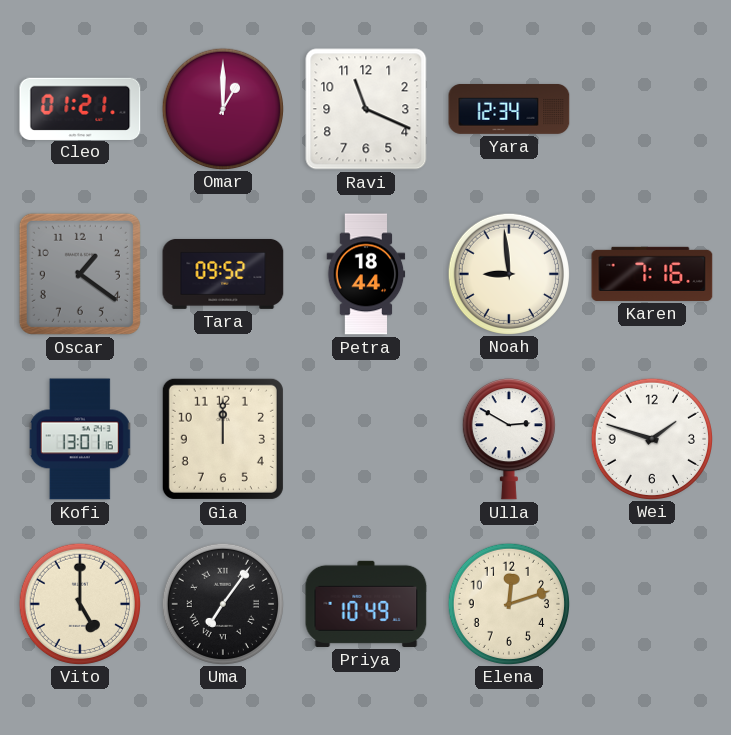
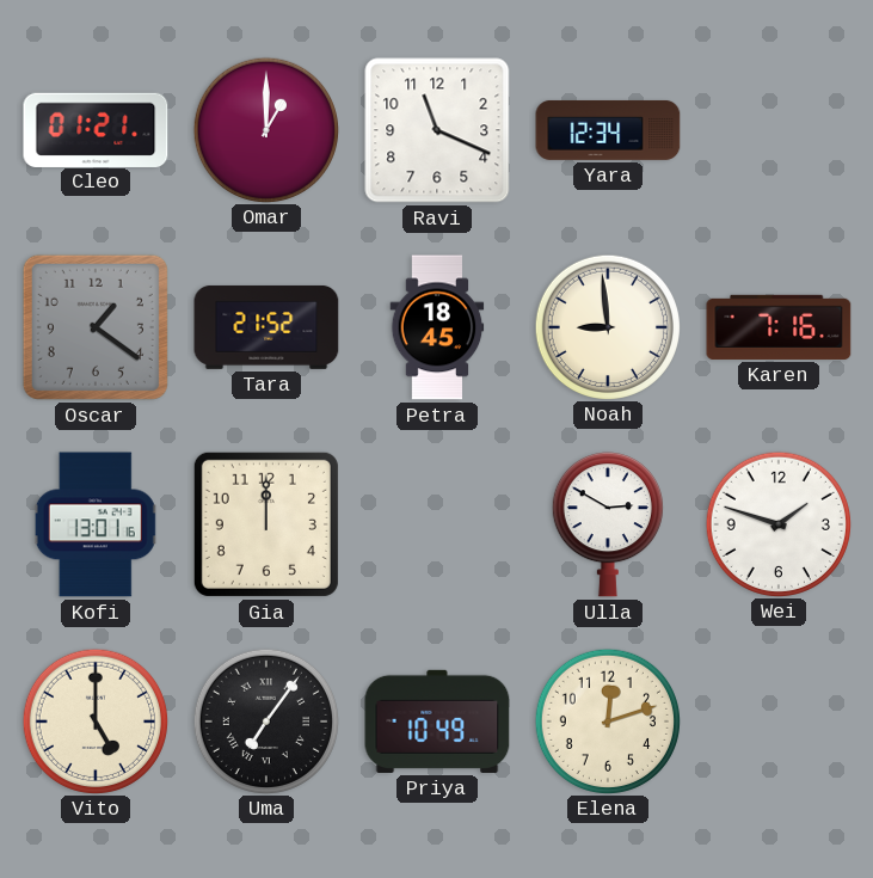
Tara: 09:52 -> 21:52 (266, 327)
Petra: 18:44 -> 18:45 (437, 327)
